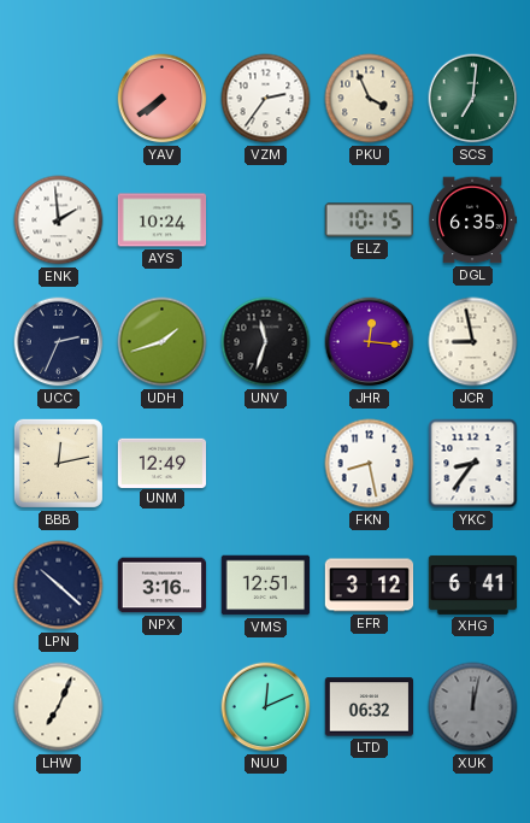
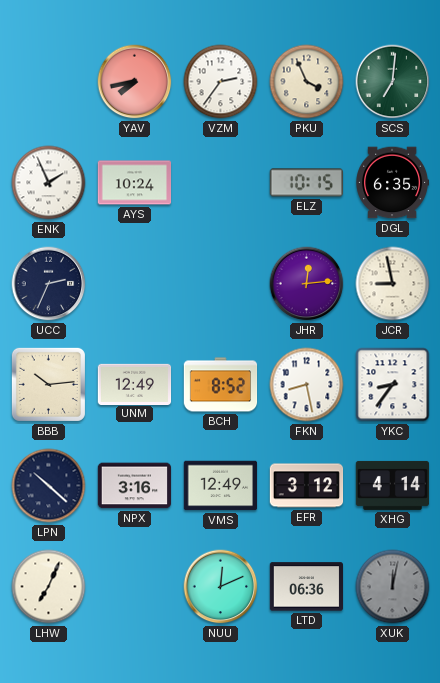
YAV: 7:39 -> 7:43 (135, 82)
ENK: 1:59 -> 1:56 (49, 183)
UDH: 1:42 -> none (163, 342)
UNV: 11:33 -> none (266, 342)
JHR: 12:16 -> 12:14 (307, 284)
BBB: 12:13 -> 10:14 (48, 384)
BCH: none -> 8:52 (221, 385)
VMS: 12:51 -> 12:49 (221, 486)
XHG: 6:41 -> 4:14 (393, 485)
LTD: 06:32 -> 06:36 (306, 587)
